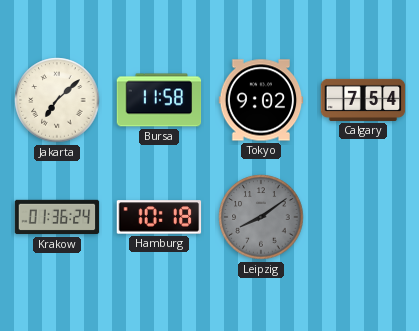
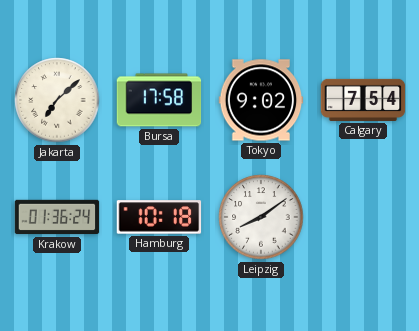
Bursa: 11:58 -> 17:58 (159, 100)
Leipzig dial: grey -> white (261, 217)
